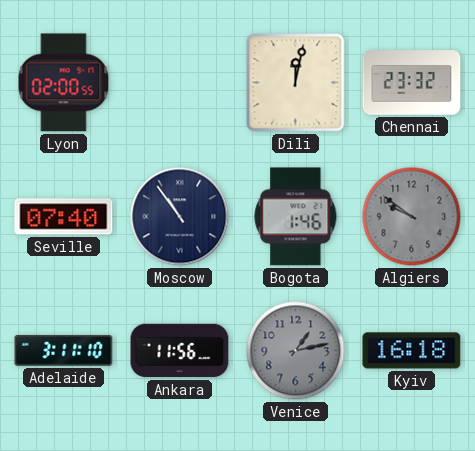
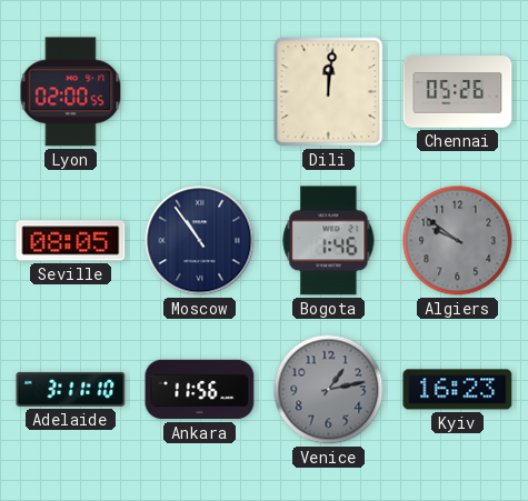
Dili: 12:02 -> 12:01 (329, 92)
Chennai: 23:32 -> 05:26 (458, 92)
Seville: 07:40 -> 08:05 (71, 241)
Kyiv: 16:18 -> 16:23 (458, 390)
